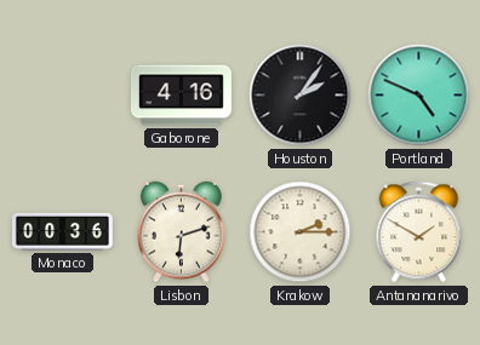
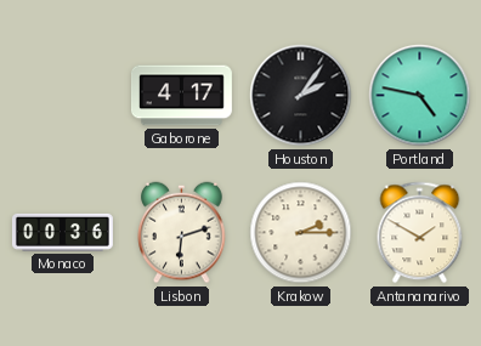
Gaborone: 4:16 -> 4:17 (181, 96)
Portland: 4:49 -> 4:47 (420, 96)
